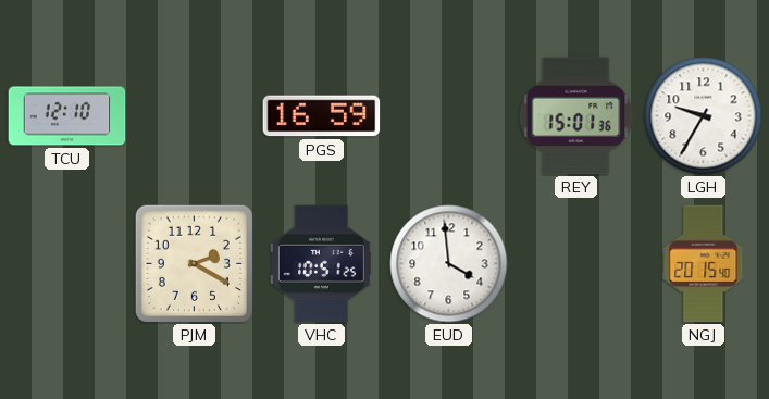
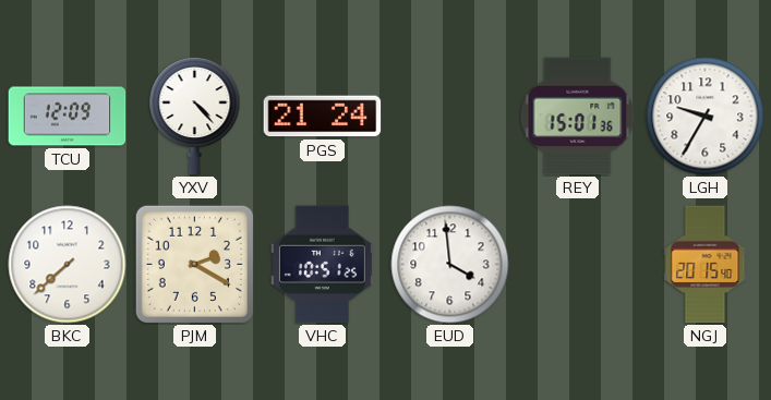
TCU: 12:10 -> 12:09 (68, 117)
YXV: none -> 4:23 (195, 117)
PGS: 16:59 -> 21:24 (323, 117)
BKC: none -> 7:38 (68, 265)
